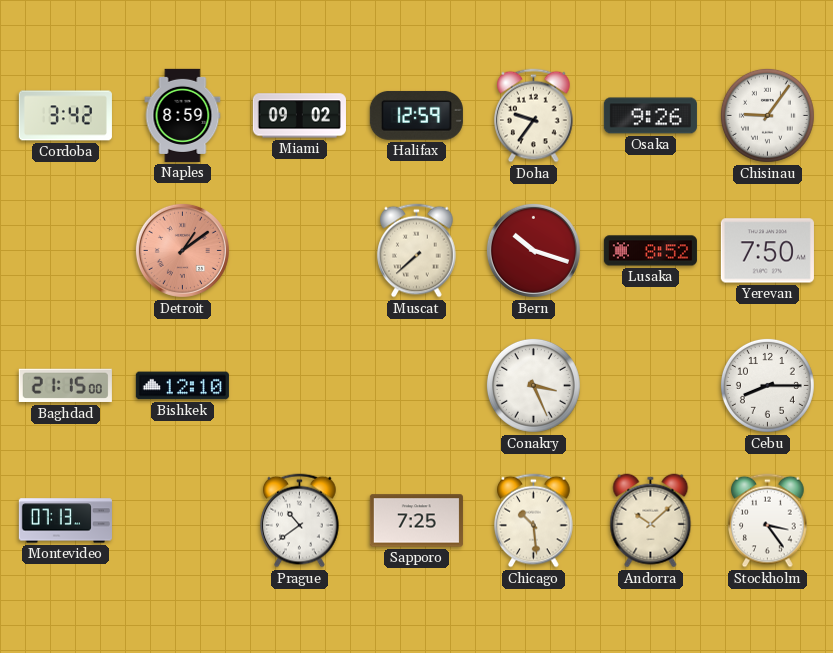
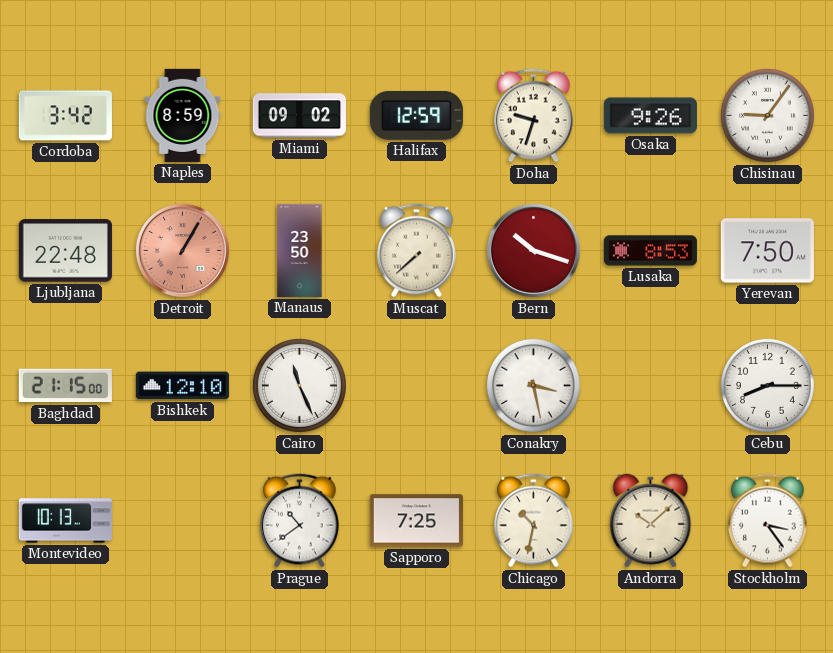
Doha: 9:36 -> 9:33 (534, 116)
Ljubljana: none -> 22:48 (65, 251)
Detroit: 1:09 -> 1:05 (182, 250)
Manaus: none -> 23:50 (300, 250)
Lusaka: 8:52 -> 8:53 (650, 251)
Cairo: none -> 11:26 (299, 385)
Conakry: 3:26 -> 3:28 (533, 385)
Montevideo: 07:13 -> 10:13 (65, 521)
Chicago: 10:29 -> 10:32 (534, 521)
